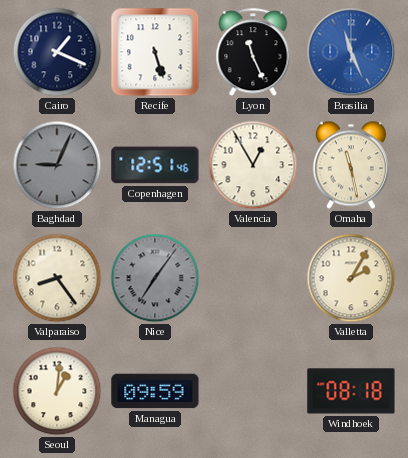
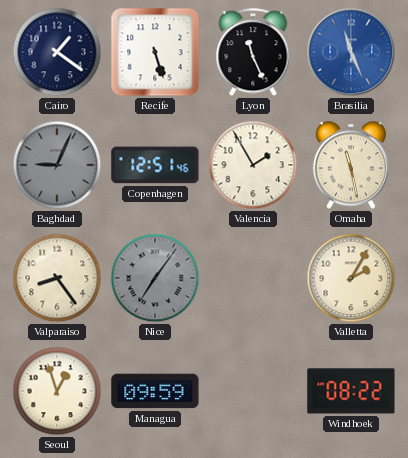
Cairo: 1:19 -> 1:21 (57, 52)
Valencia: 12:55 -> 1:55 (253, 165)
Seoul: 1:01 -> 12:57 (57, 391)
Windhoek: 08:18 -> 08:22 (351, 391)
